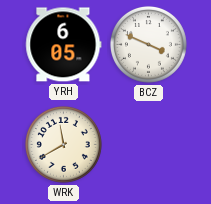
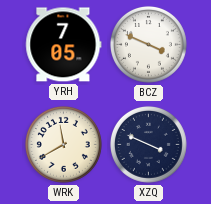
YRH: 6:05 -> 7:05 (64, 45)
XZQ: none -> 3:49 (148, 144)
